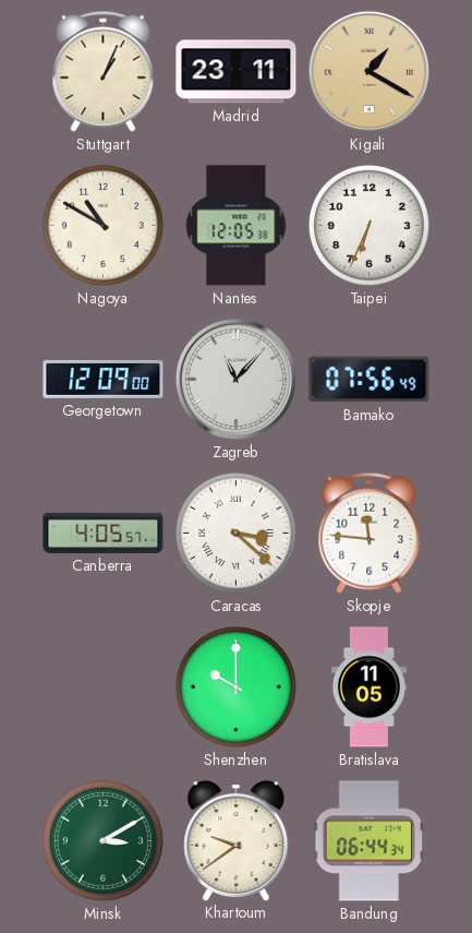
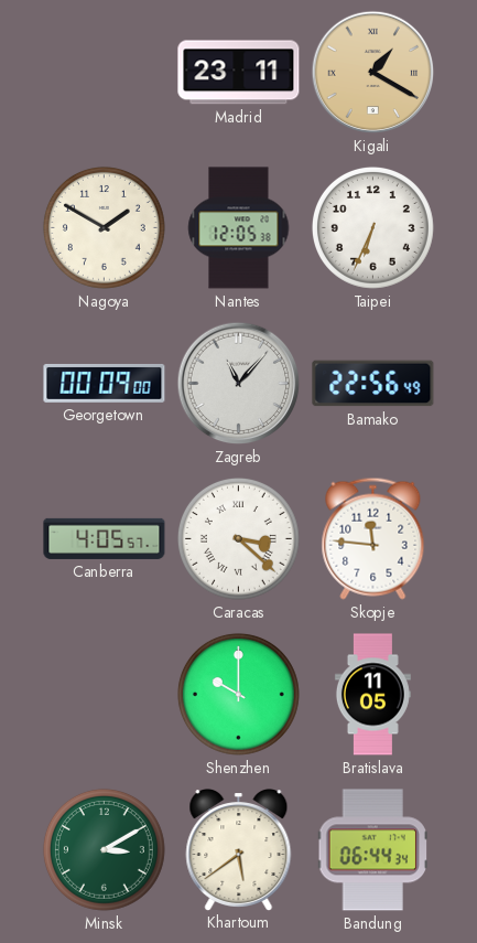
Stuttgart: 1:04 -> none (104, 71)
Nagoya: 10:50 -> 1:50 (104, 227)
Georgetown: 12:09 -> 00:09 (105, 383)
Bamako: 07:56 -> 22:56 (373, 384)
Khartoum: 9:39 -> 5:39 (239, 850)
